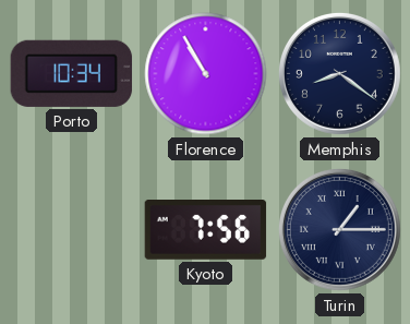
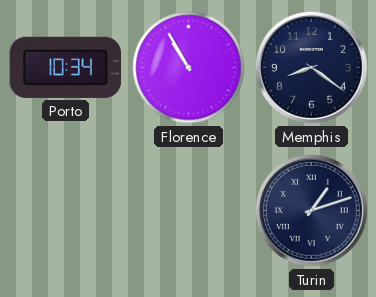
Kyoto: 7:56 -> none (206, 230)
Turin: 1:15 -> 1:12 (311, 210)
